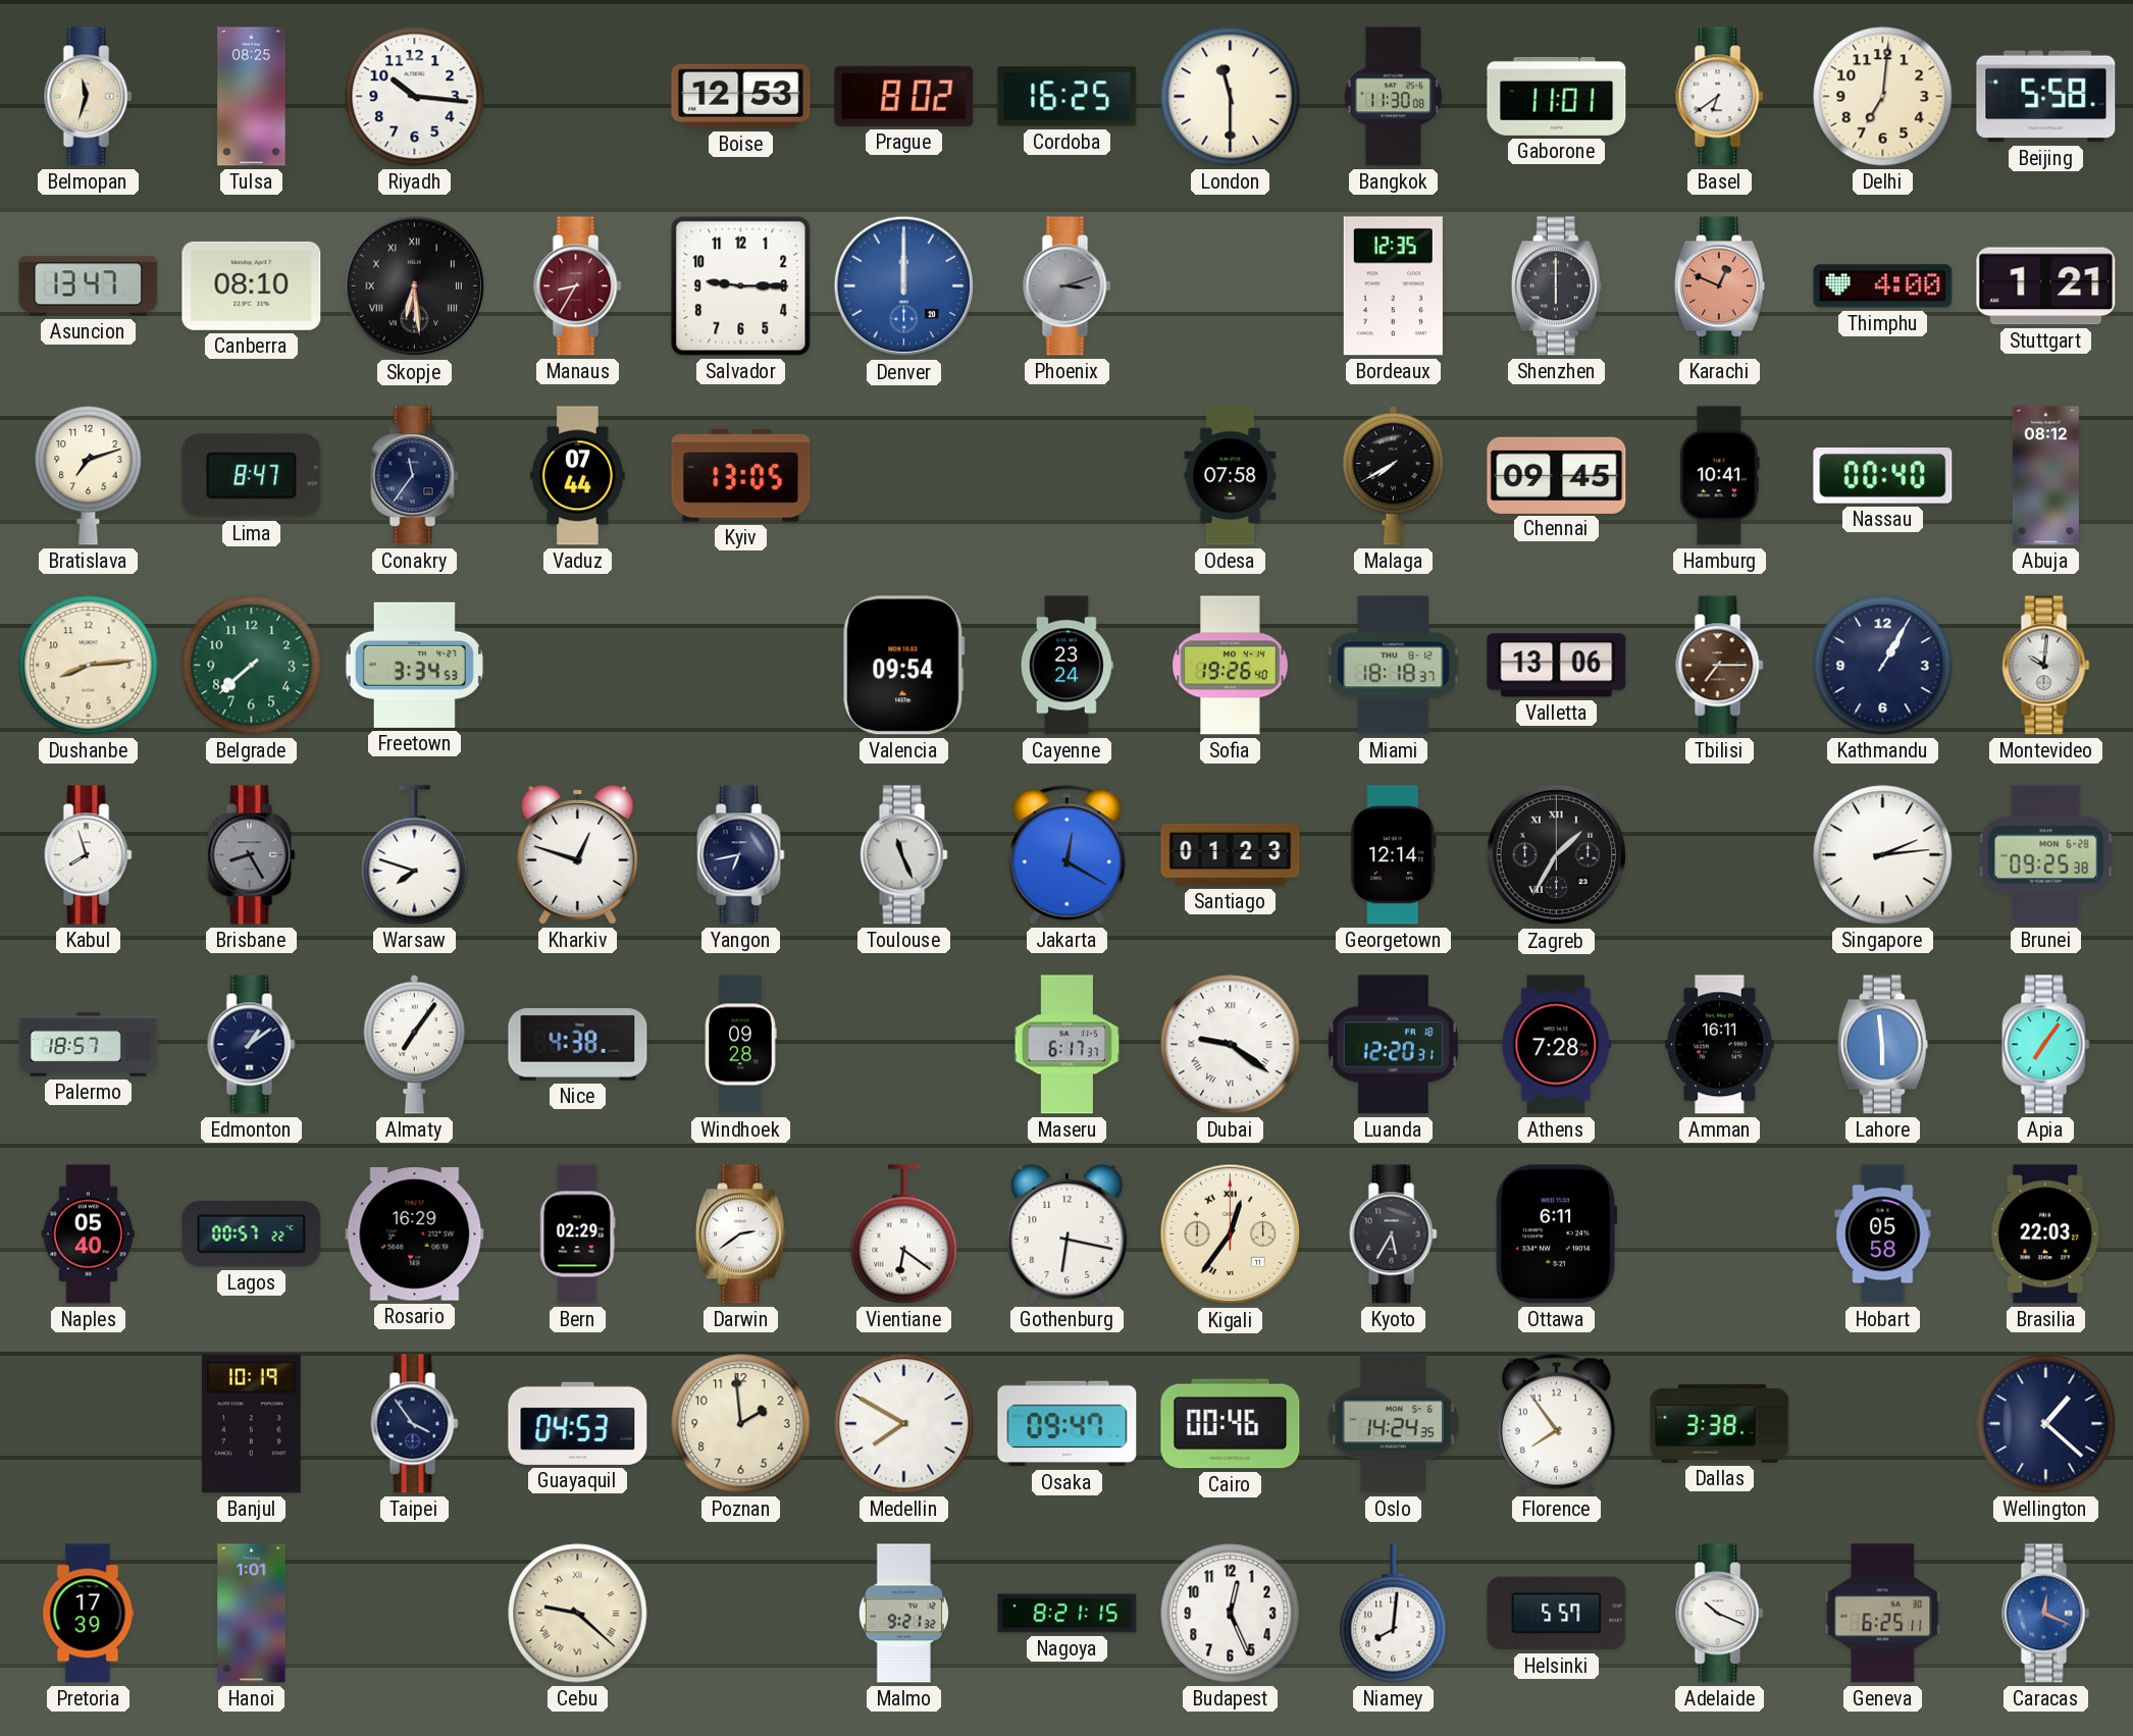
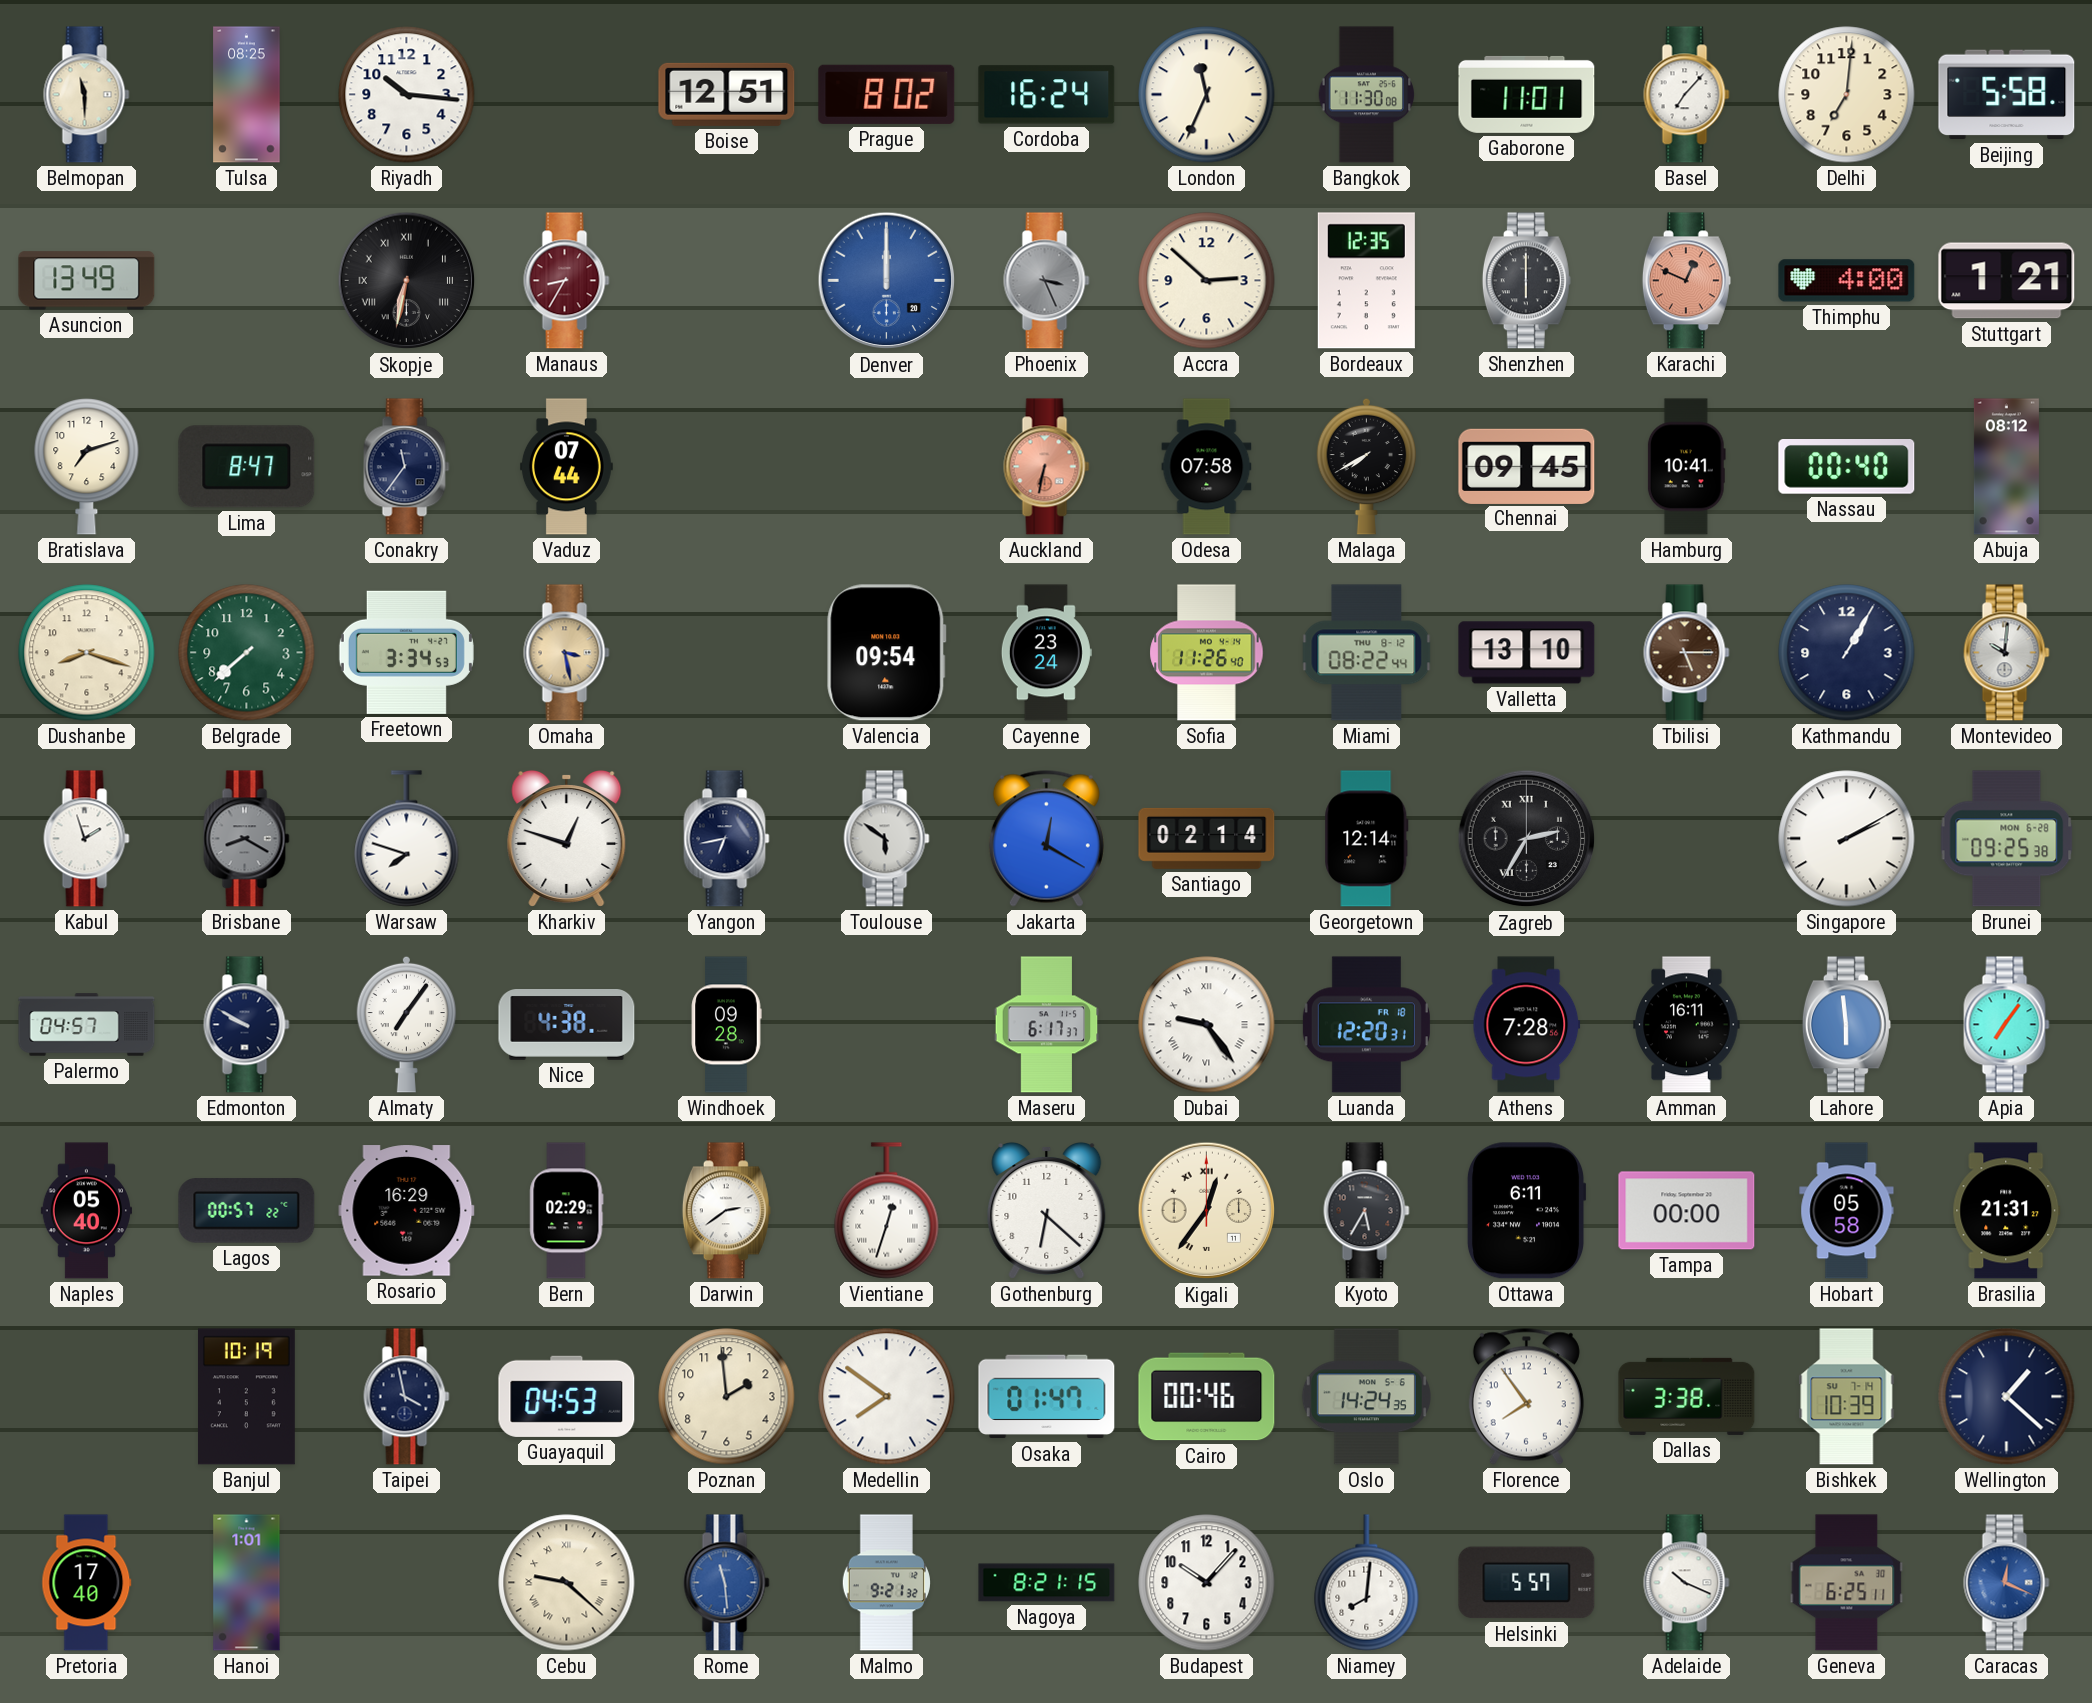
Belmopan: 11:33 -> 11:30 (87, 95)
Boise: 12:53 -> 12:51 (727, 94)
Cordoba: 16:25 -> 16:24 (1047, 95)
London: 11:30 -> 11:34 (1207, 95)
Basel: 6:39 -> 7:07 (1687, 95)
Asuncion: 13:47 -> 13:49 (87, 281)
Canberra: 08:10 -> none (252, 285)
Skopje: 6:29 -> 6:32 (407, 281)
Salvador: 9:15 -> none (741, 286)
Phoenix: 3:12 -> 3:26 (1047, 281)
Accra: none -> 2:52 (1207, 281)
Kyiv: 13:05 -> none (741, 476)
Auckland: none -> 6:32 (1047, 467)
Dushanbe: 8:14 -> 8:18 (87, 653)
Omaha: none -> 3:28 (567, 653)
Sofia: 19:26 -> 11:26 (1207, 653)
Miami: 18:18 -> 08:22 (1367, 653)
Valletta: 13:06 -> 13:10 (1527, 653)
Tbilisi: 7:15 -> 5:15 (1687, 653)
Kabul: 7:57 -> 1:57 (87, 839)
Brisbane: 8:25 -> 8:20 (247, 839)
Toulouse: 11:26 -> 5:51 (887, 839)
Santiago: 01:23 -> 02:14 (1207, 838)
Zagreb: 1:35 -> 2:35 (1527, 839)
Singapore: 2:14 -> 2:10 (1847, 839)
Palermo: 18:57 -> 04:57 (87, 1025)
Edmonton: 1:09 -> 9:50 (247, 1025)
Dubai: 9:21 -> 9:24 (1207, 1025)
Vientiane: 6:21 -> 12:33 (887, 1211)
Gothenburg: 6:17 -> 6:22 (1047, 1210)
Tampa: none -> 00:00 (1687, 1211)
Brasilia: 22:03 -> 21:31 (2007, 1211)
Taipei: 3:54 -> 3:58 (407, 1397)
Medellin: 7:50 -> 7:51 (887, 1397)
Osaka: 09:47 -> 01:47 (1047, 1397)
Bishkek: none -> 10:39 (1847, 1397)
Pretoria: 17:39 -> 17:40 (87, 1583)
Rome: none -> 11:29 (727, 1583)
Budapest: 12:26 -> 10:07 (1207, 1583)
